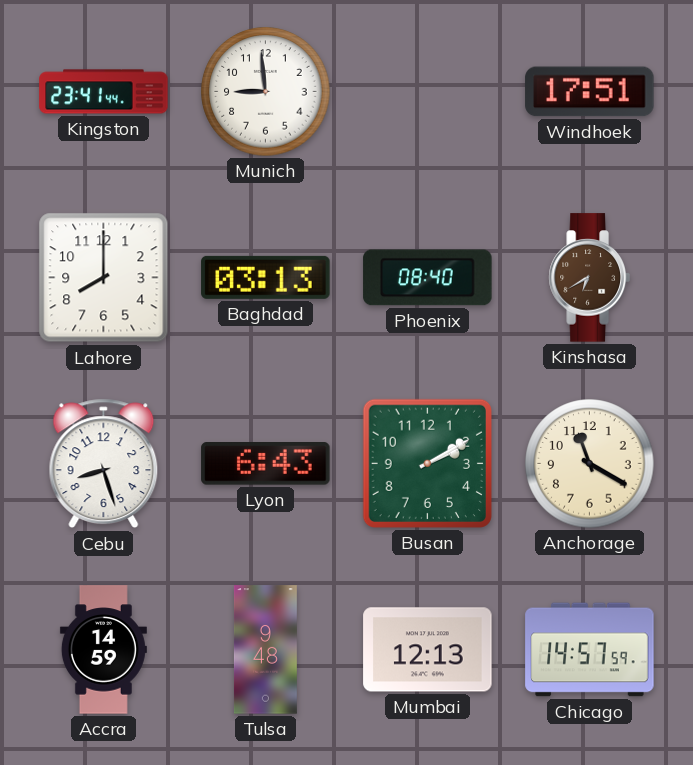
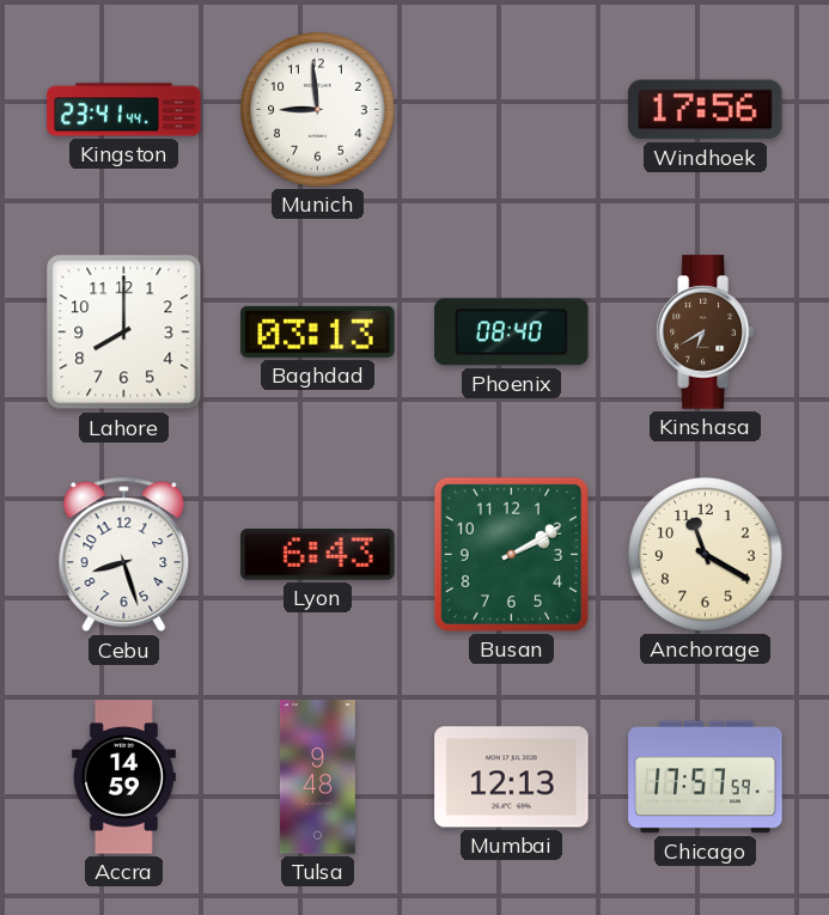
Windhoek: 17:51 -> 17:56 (706, 110)
Chicago: 14:57 -> 17:57 (706, 777)
